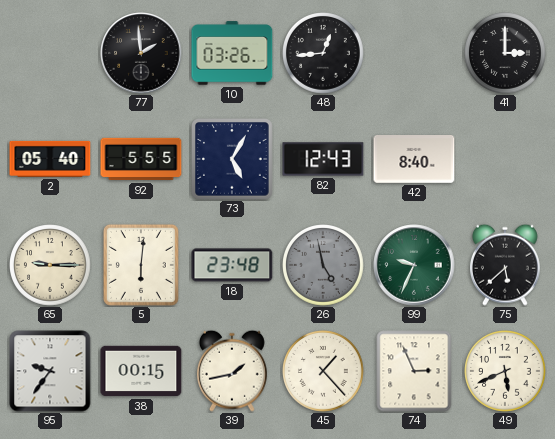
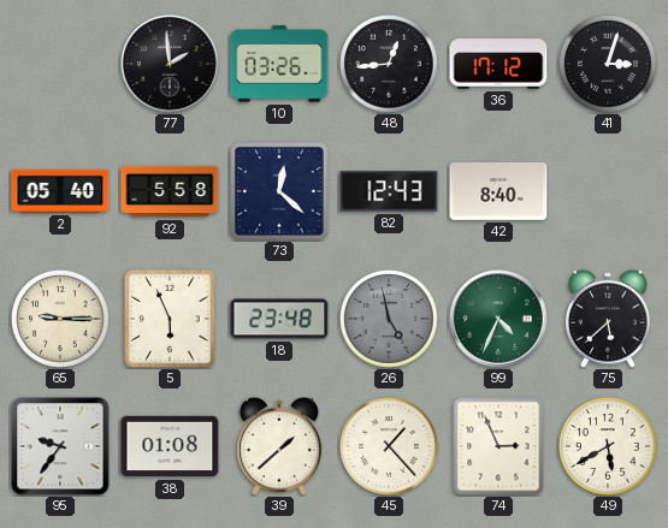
36: none -> 17:12 (498, 64)
41: 3:00 -> 3:03 (609, 65)
92: 5:55 -> 5:58 (170, 191)
73: 5:05 -> 12:22 (280, 192)
5: 6:01 -> 5:56 (170, 319)
99: 9:34 -> 4:34 (498, 319)
38: 00:15 -> 01:08 (170, 446)
39: 1:43 -> 1:38 (279, 446)
49: 5:41 -> 5:40 (609, 447)
